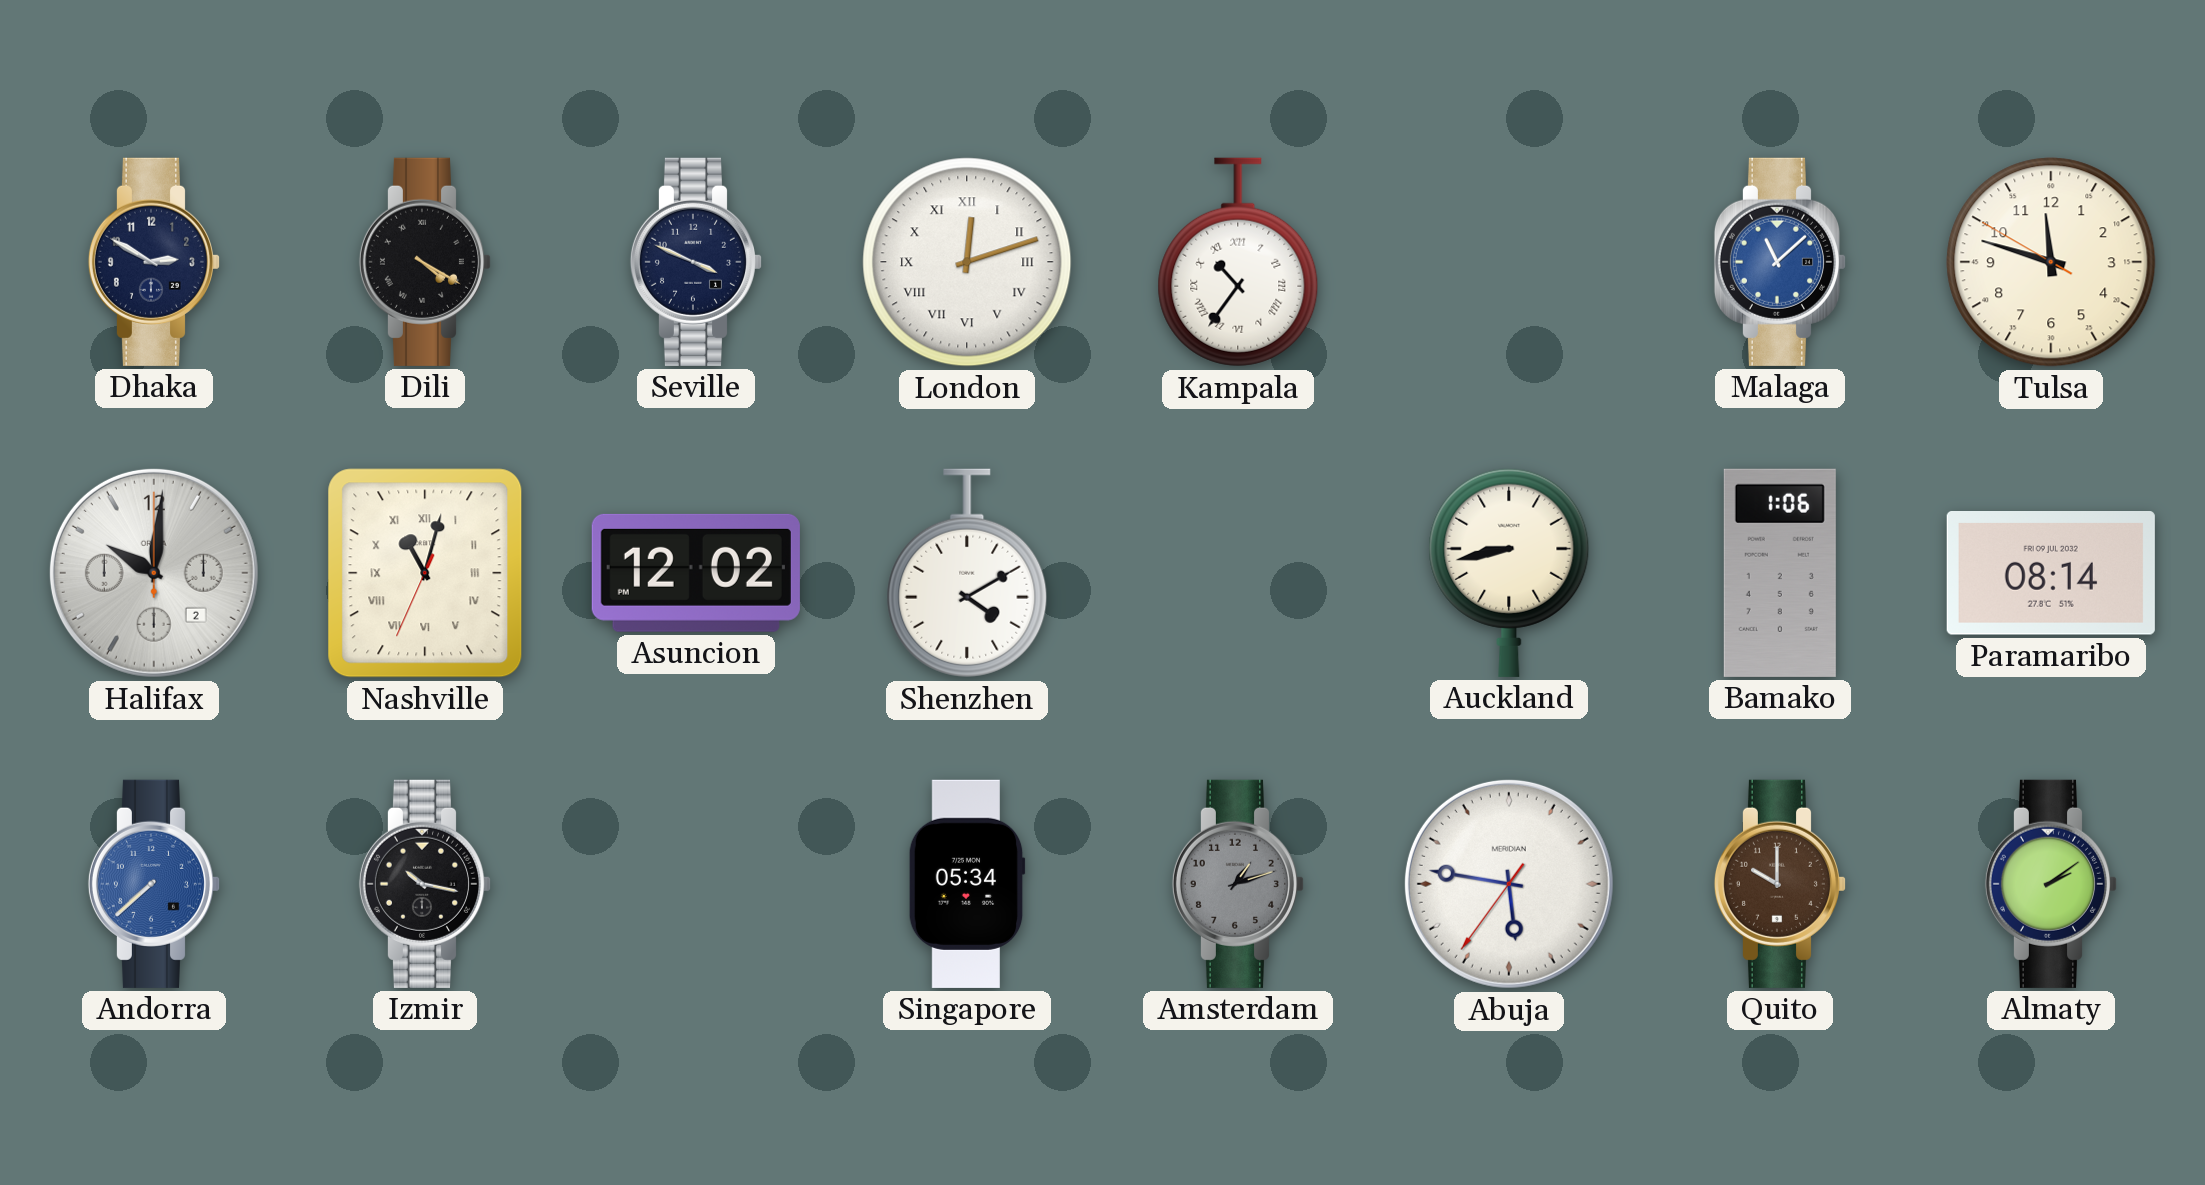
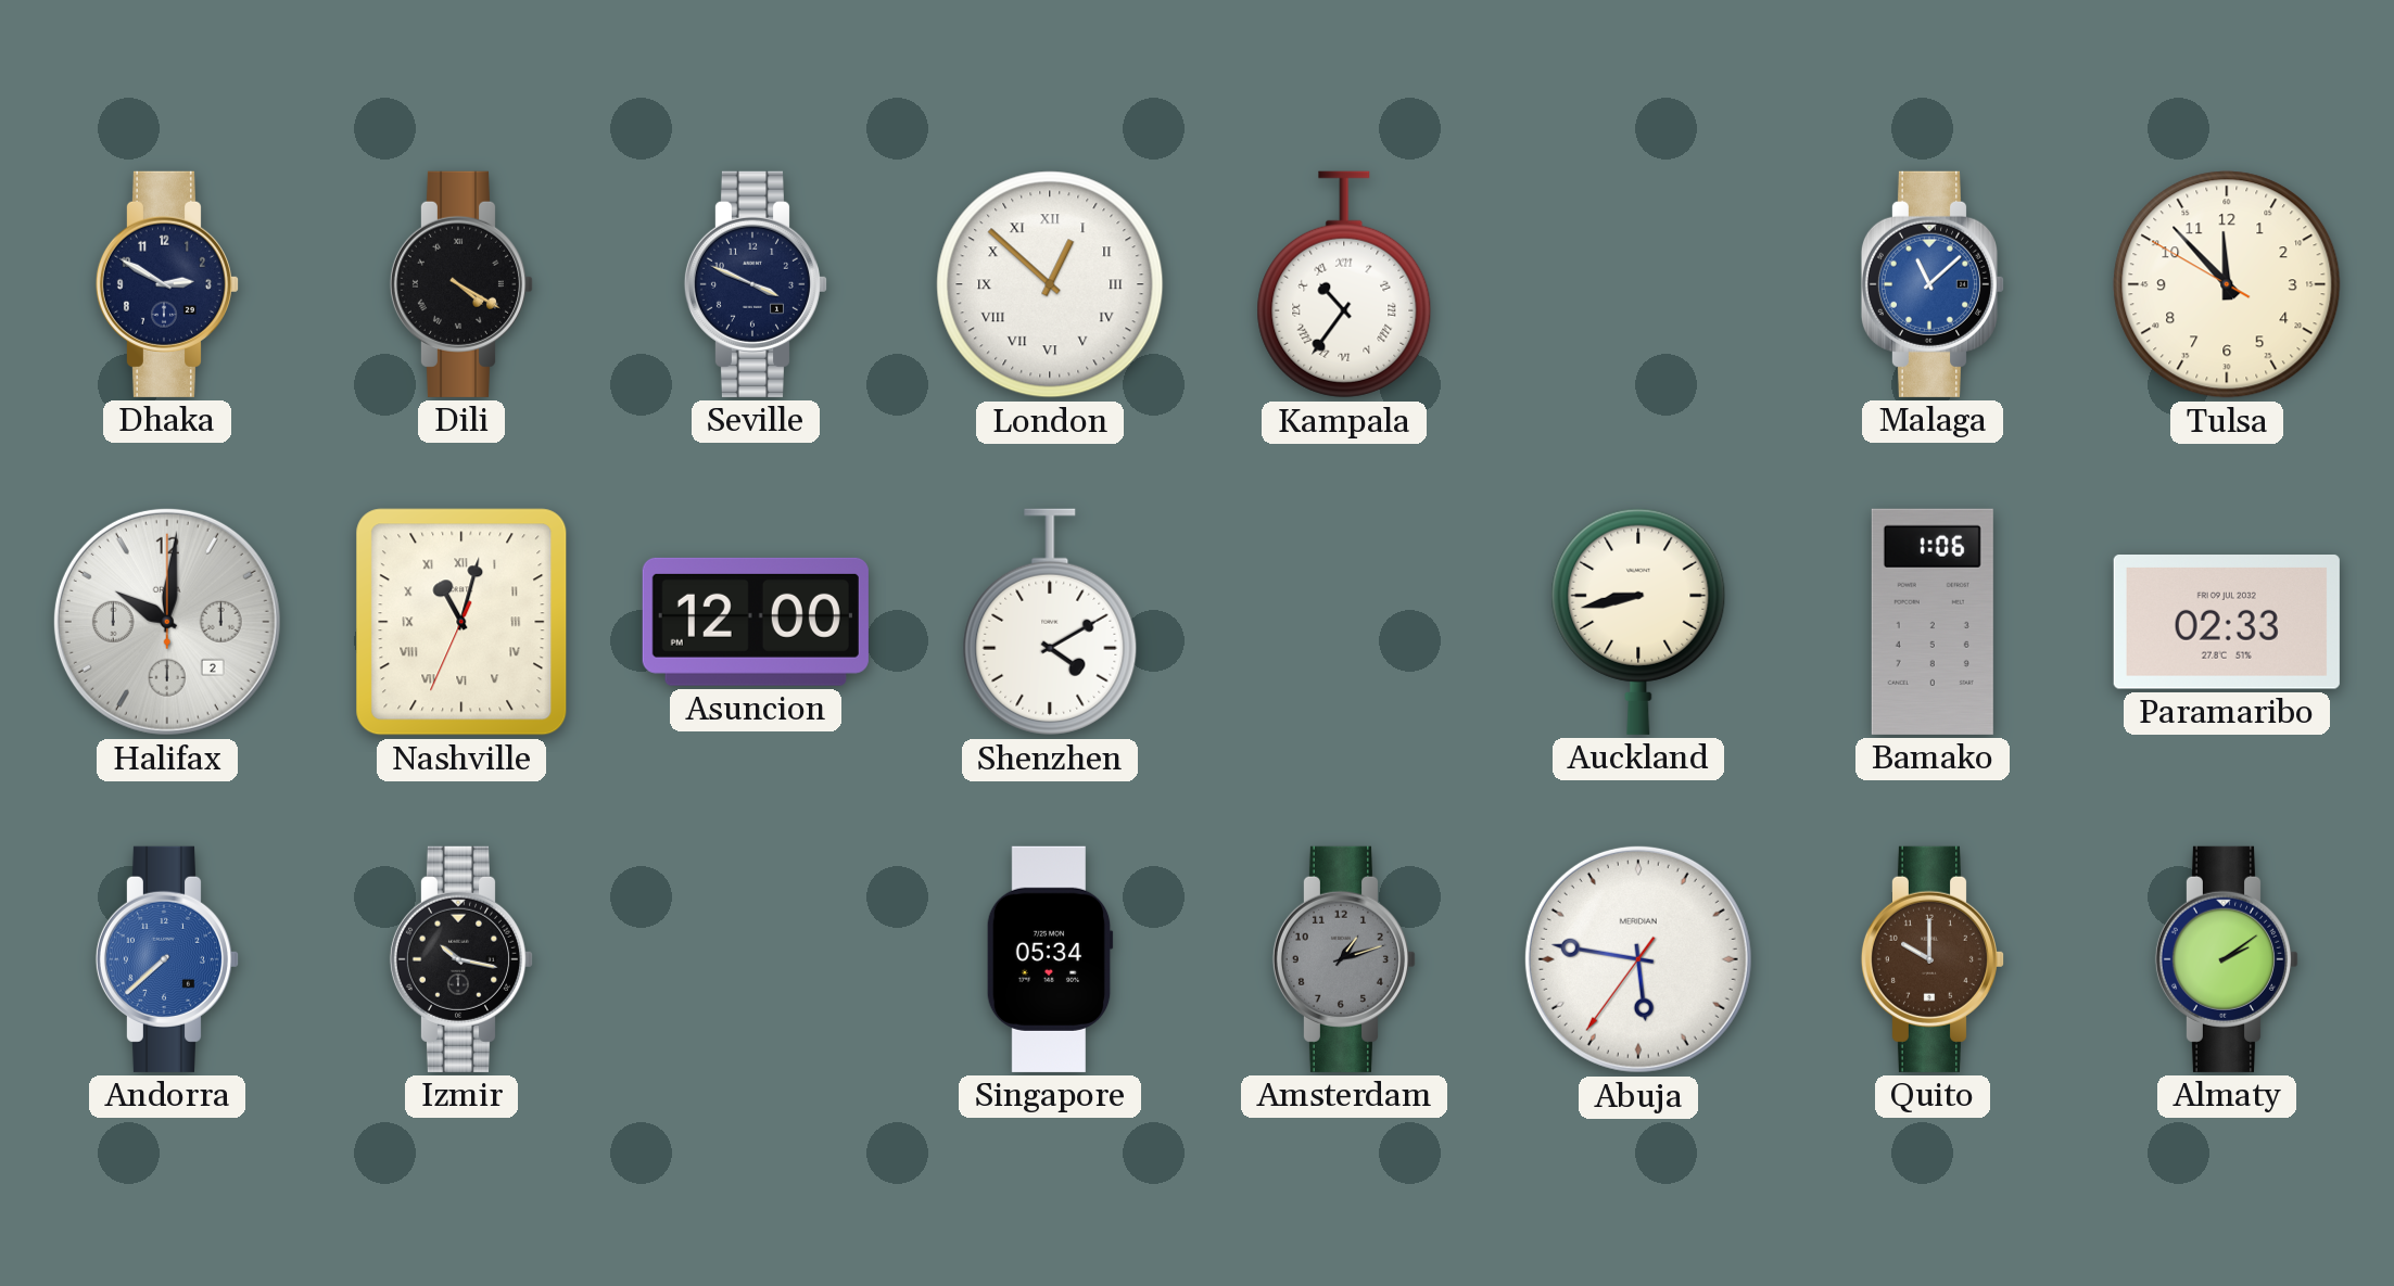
London: 12:12 -> 12:52 (1050, 284)
Tulsa: 11:47 -> 11:52 (2227, 284)
Asuncion: 12:02 -> 12:00 (756, 622)
Paramaribo: 08:14 -> 02:33 (2227, 623)
